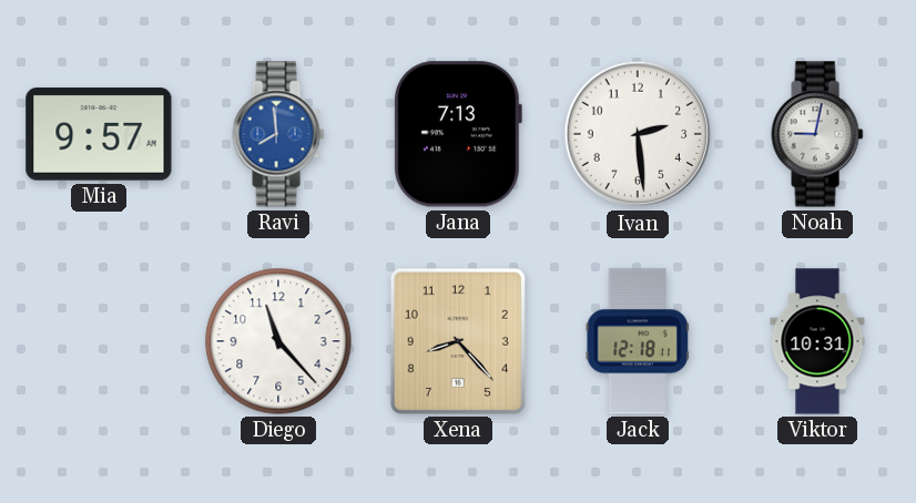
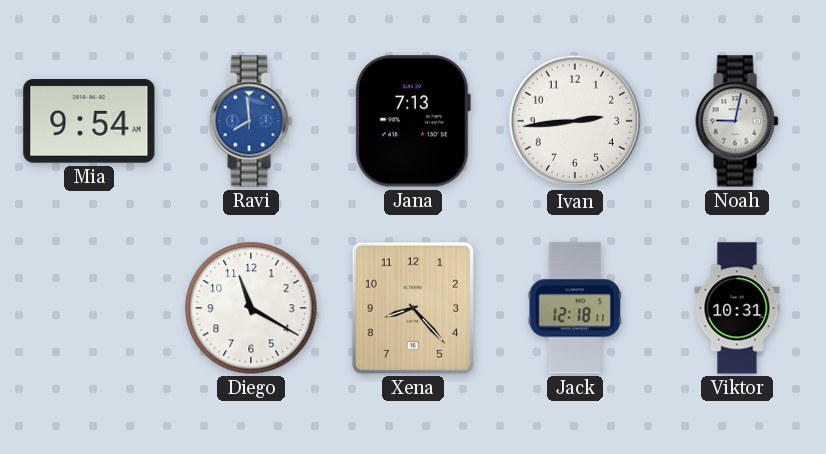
Mia: 9:57 -> 9:54 (89, 121)
Ivan: 2:29 -> 2:44 (575, 121)
Diego: 11:23 -> 11:20 (251, 308)
